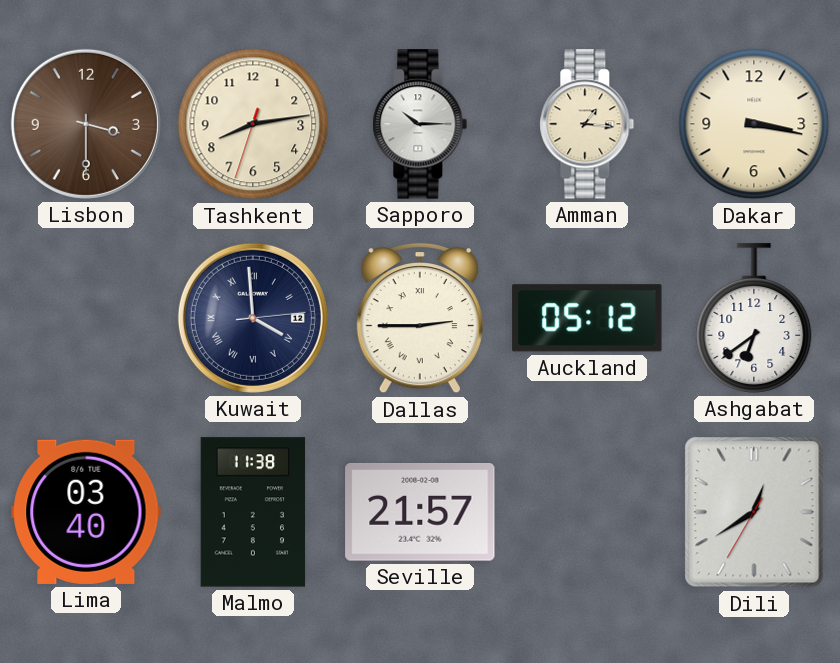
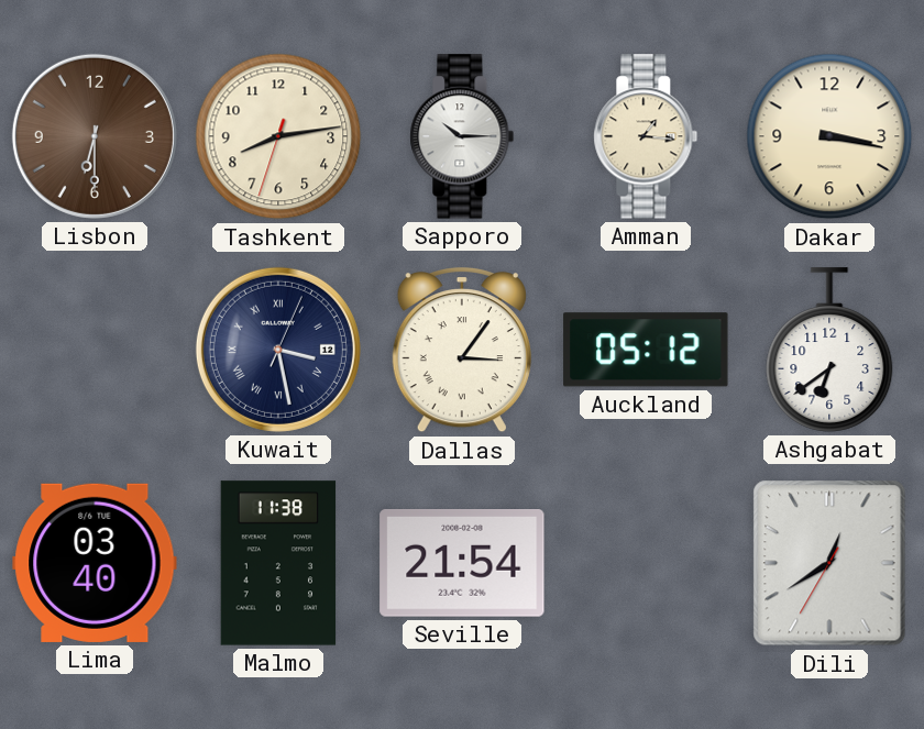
Lisbon: 3:30 -> 6:30 (95, 136)
Kuwait: 3:59 -> 3:28 (278, 350)
Dallas: 2:45 -> 3:06 (462, 350)
Seville: 21:57 -> 21:54 (462, 564)
